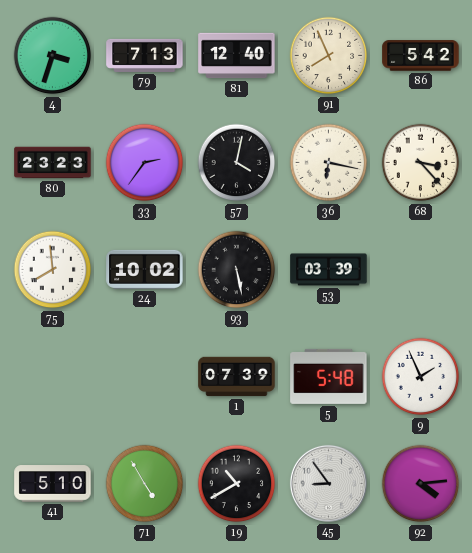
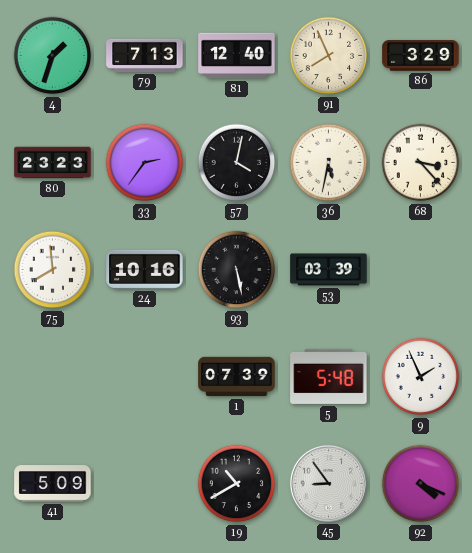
4: 3:33 -> 1:33 (53, 56)
86: 5:42 -> 3:29 (421, 56)
36: 6:17 -> 5:32 (329, 163)
24: 10:02 -> 10:16 (145, 269)
41: 5:10 -> 5:09 (53, 484)
71: 4:55 -> none (145, 484)
92: 4:14 -> 4:19 (421, 484)
